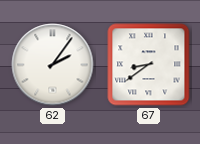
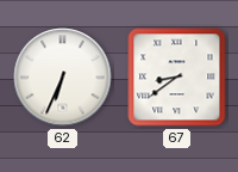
62: 2:06 -> 6:34 (63, 78)
